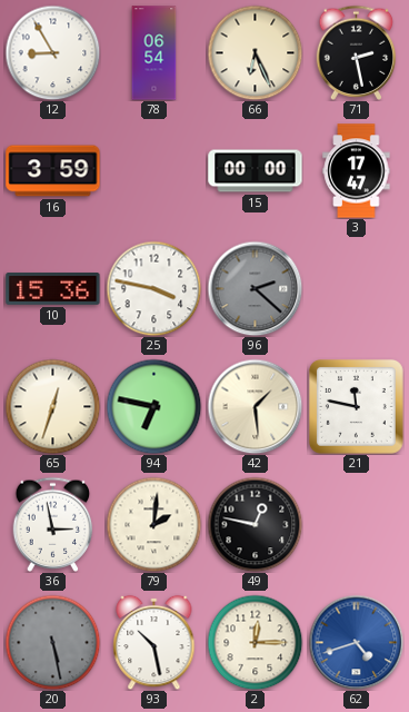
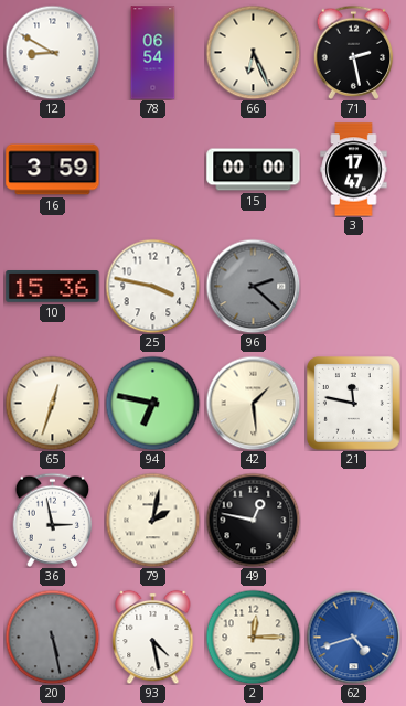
12: 8:55 -> 8:50 (52, 52)
79: 2:01 -> 2:02 (152, 520)
93: 10:28 -> 4:28 (153, 637)
